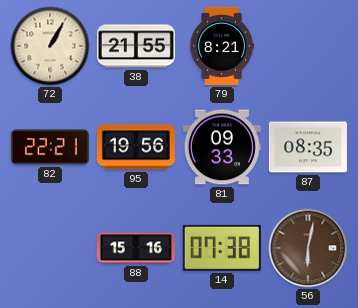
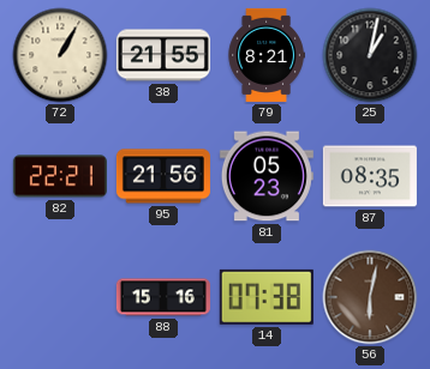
25: none -> 1:02 (370, 55)
95: 19:56 -> 21:56 (163, 176)
81: 09:33 -> 05:23 (267, 176)
